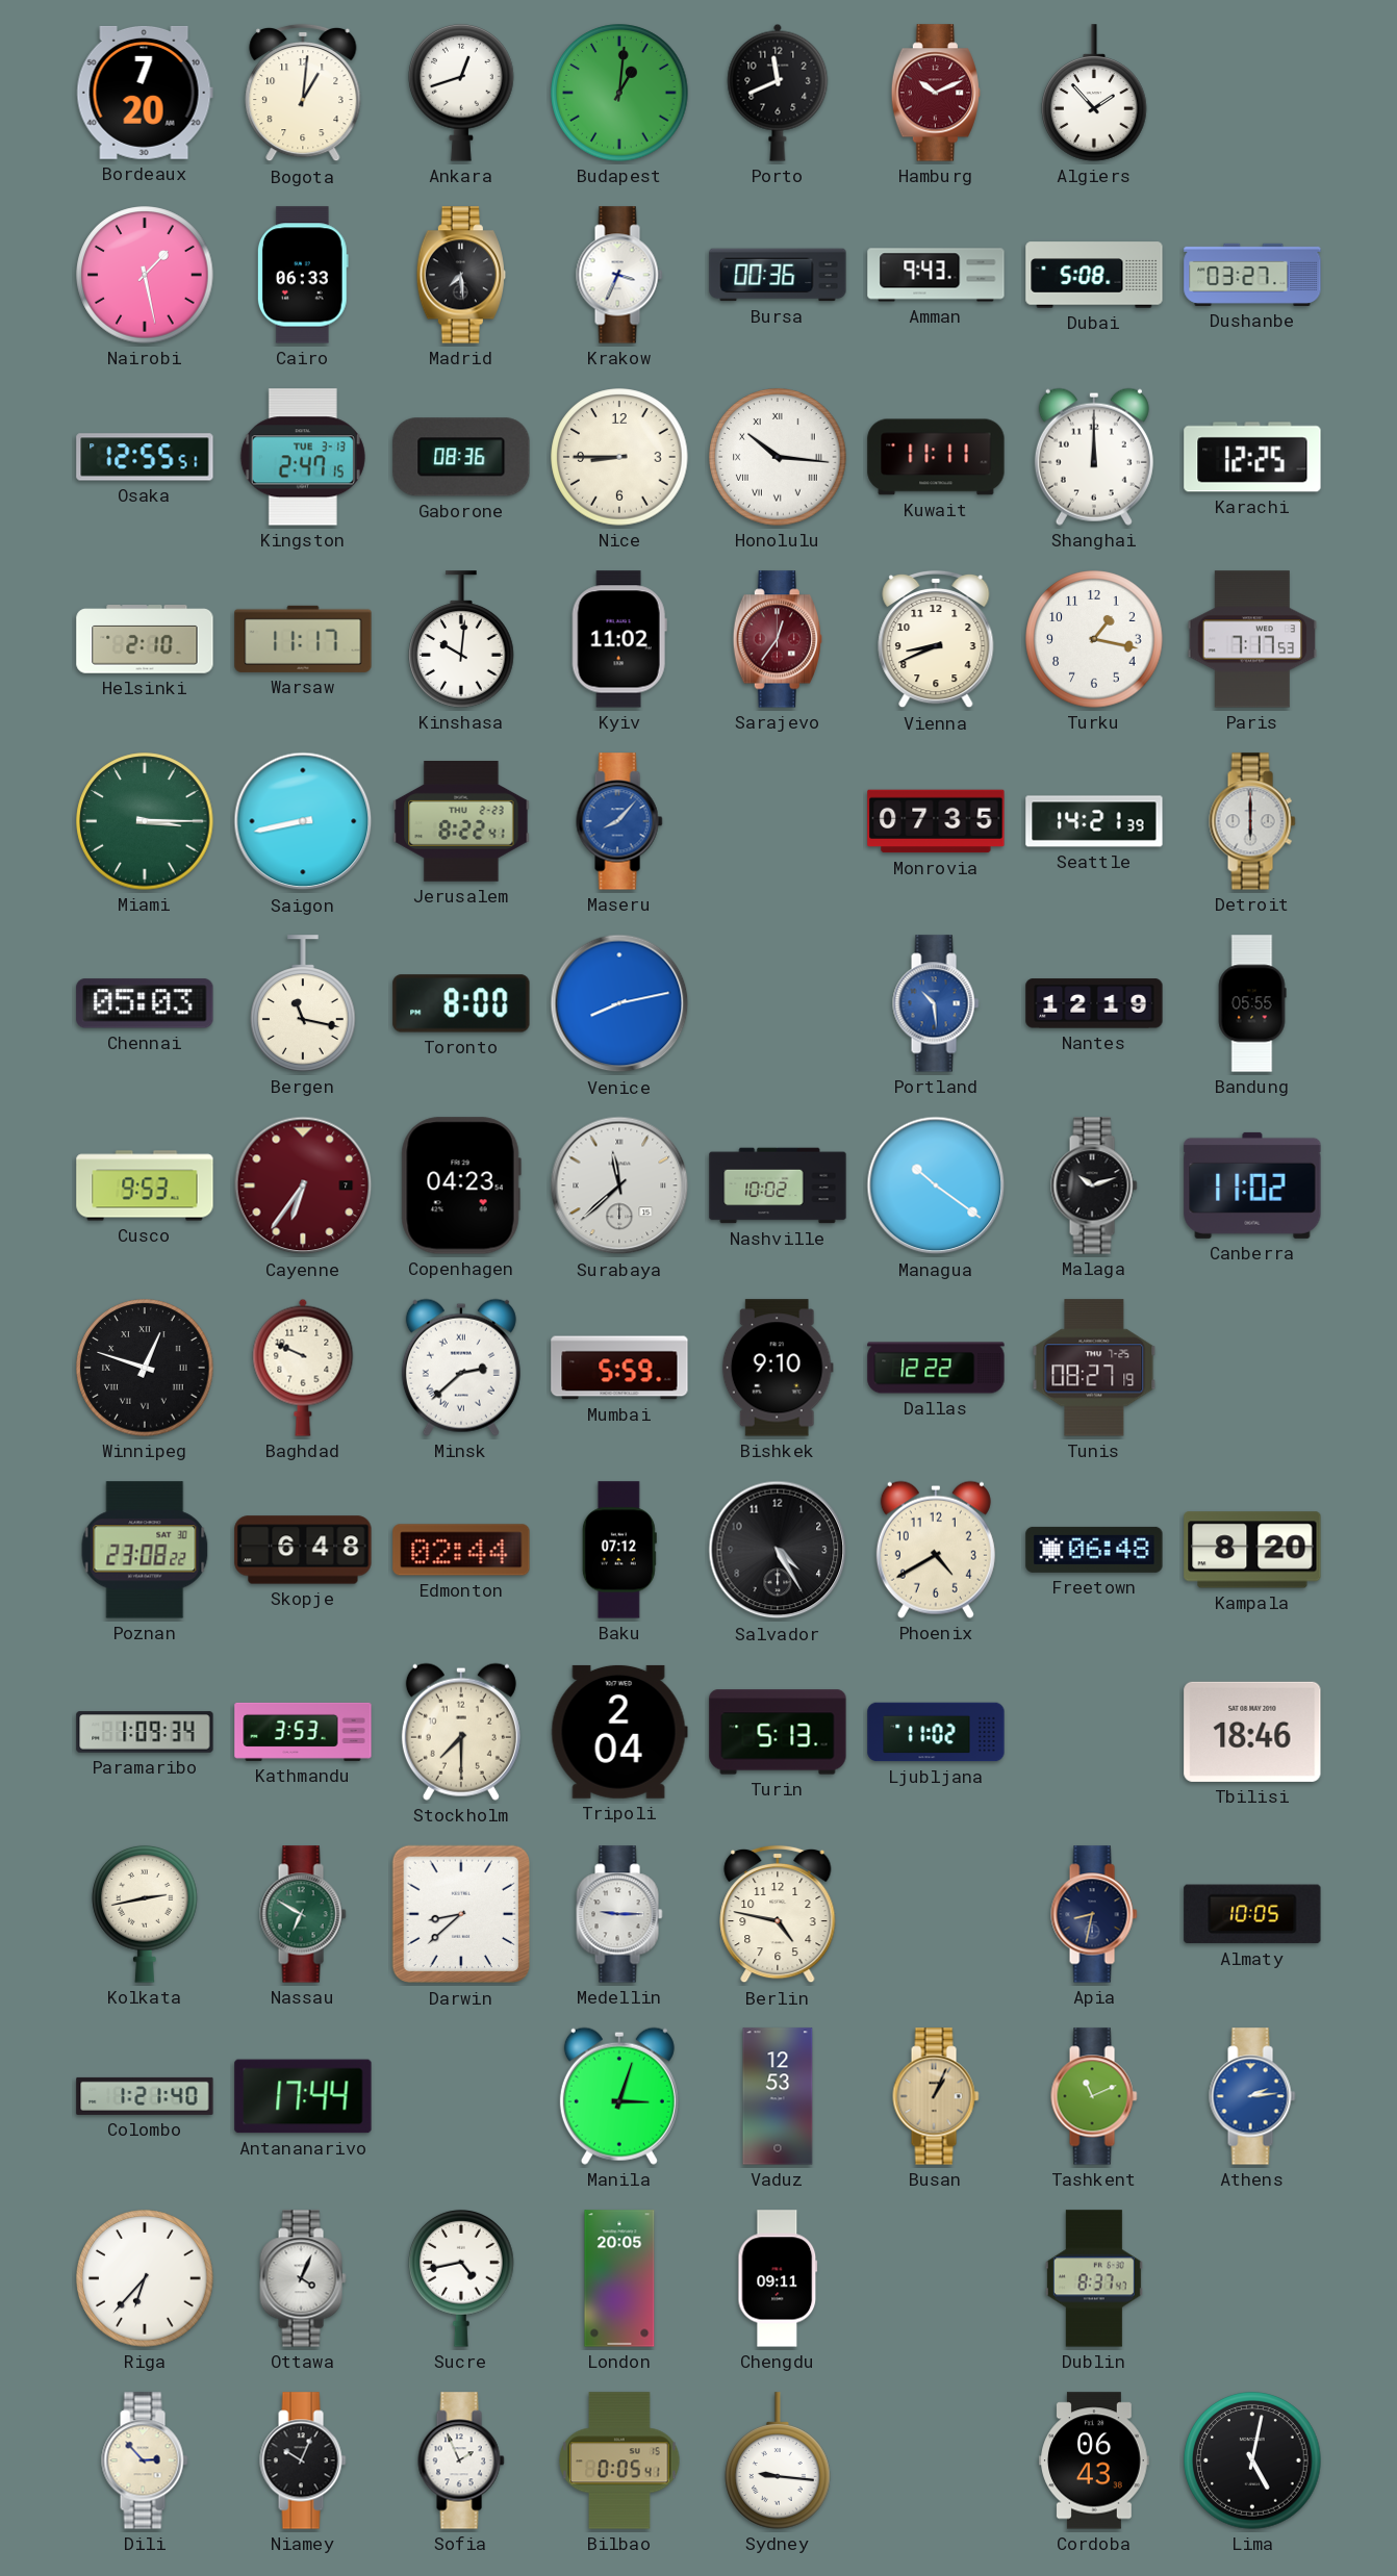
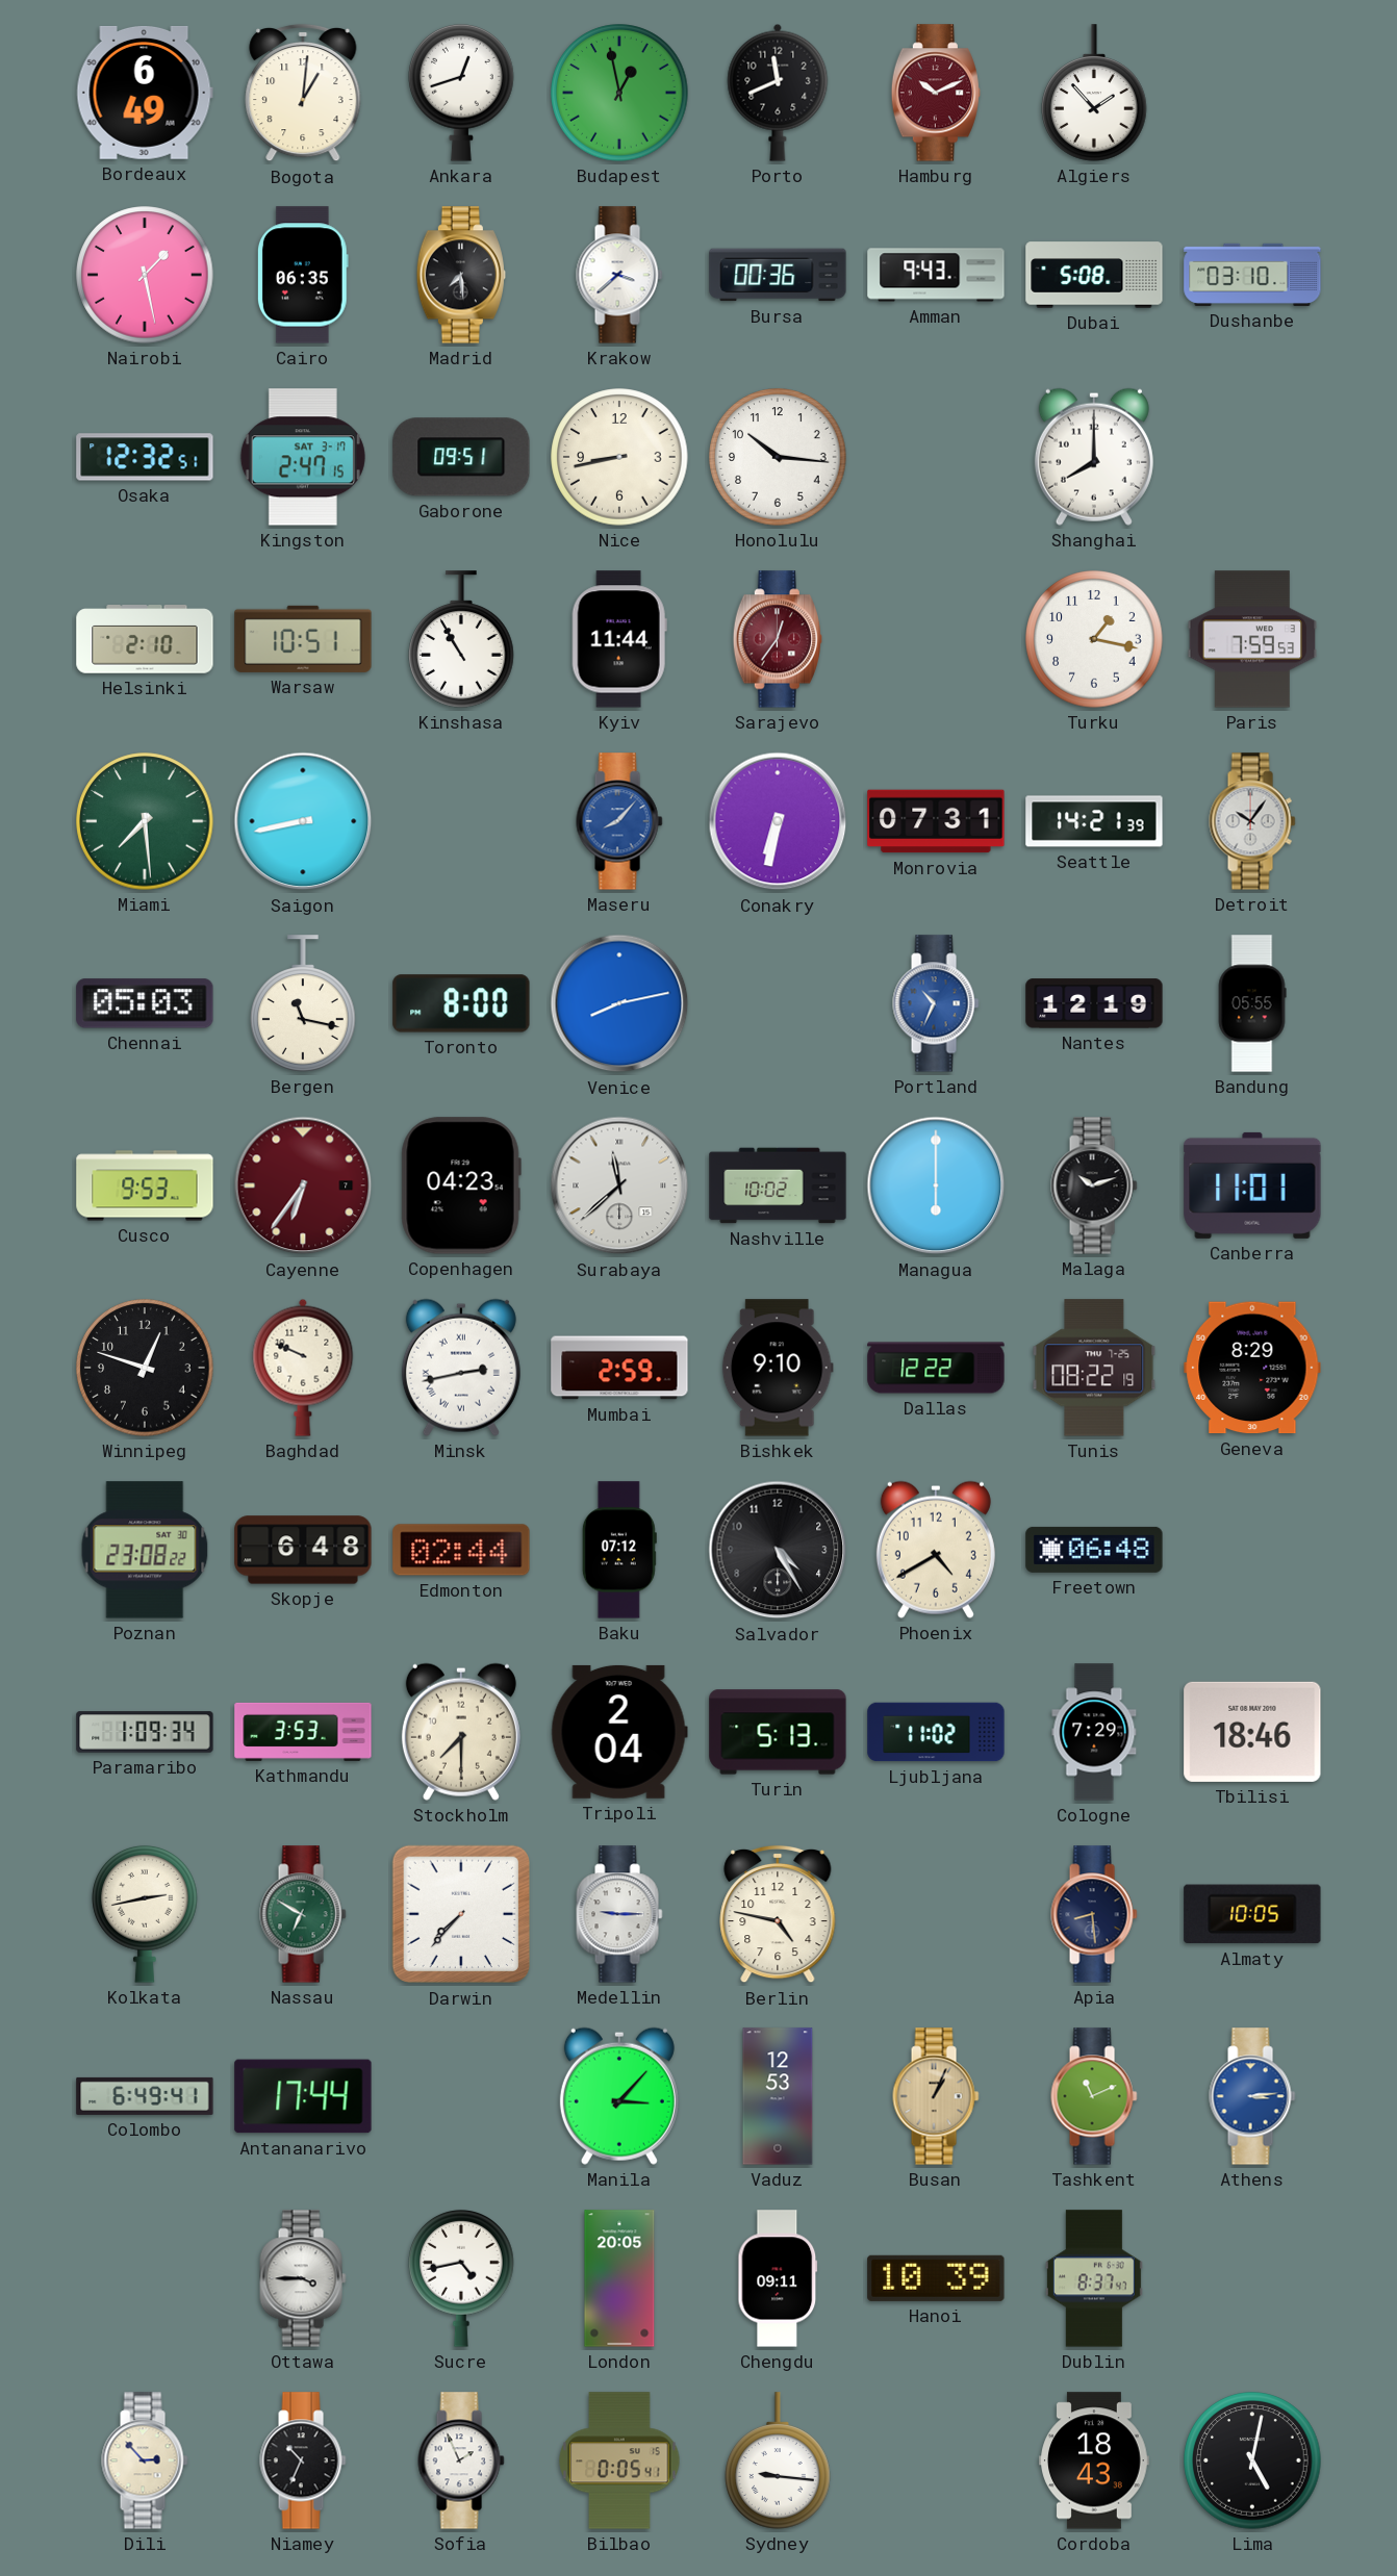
Bordeaux: 7:20 -> 6:49 (145, 93)
Budapest: 1:01 -> 12:58 (619, 93)
Cairo: 06:33 -> 06:35 (303, 275)
Krakow: 3:34 -> 3:38 (619, 275)
Dushanbe: 03:27 -> 03:10 (1252, 275)
Osaka: 12:55 -> 12:32 (145, 457)
Kingston date: TUE 3-13 -> SAT 3-17 (303, 457)
Gaborone: 08:36 -> 09:51 (461, 457)
Nice: 8:45 -> 8:43 (619, 457)
Honolulu numerals: Roman -> Arabic (778, 457)
Kuwait: 11:11 -> none (936, 457)
Shanghai: 12:00 -> 8:00 (1094, 457)
Karachi: 12:25 -> none (1252, 457)
Warsaw: 11:17 -> 10:51 (303, 639)
Kinshasa: 10:01 -> 10:55 (461, 639)
Kyiv: 11:02 -> 11:44 (619, 639)
Vienna: 8:41 -> none (936, 639)
Paris: 7:17 -> 7:59 (1252, 639)
Miami: 3:15 -> 7:29 (145, 821)
Jerusalem: 8:22 -> none (461, 821)
Conakry: none -> 6:32 (778, 821)
Monrovia: 07:35 -> 07:31 (936, 821)
Detroit: 6:00 -> 10:06 (1252, 821)
Portland: 10:29 -> 10:34 (936, 1003)
Managua: 10:21 -> 6:00 (936, 1185)
Canberra: 11:02 -> 11:01 (1252, 1185)
Winnipeg numerals: Roman -> Arabic (145, 1368)
Minsk: 2:38 -> 2:43 (461, 1368)
Mumbai: 5:59 -> 2:59 (619, 1368)
Tunis: 08:27 -> 08:22 (1094, 1368)
Geneva: none -> 8:29 (1252, 1368)
Kampala: 8:20 -> none (1252, 1550)
Cologne: none -> 7:29 (1094, 1732)
Darwin: 8:38 -> 7:37 (461, 1914)
Apia: 8:32 -> 8:29 (1094, 1914)
Colombo: 1:21 -> 6:49 (145, 2096)
Manila: 3:03 -> 3:07 (619, 2096)
Athens: 2:14 -> 3:14 (1252, 2096)
Riga: 6:37 -> none (145, 2278)
Ottawa: 4:04 -> 3:45 (303, 2278)
Hanoi: none -> 10:39 (936, 2278)
Niamey: 10:04 -> 10:34 (303, 2460)
Cordoba: 06:43 -> 18:43 (1094, 2460)
